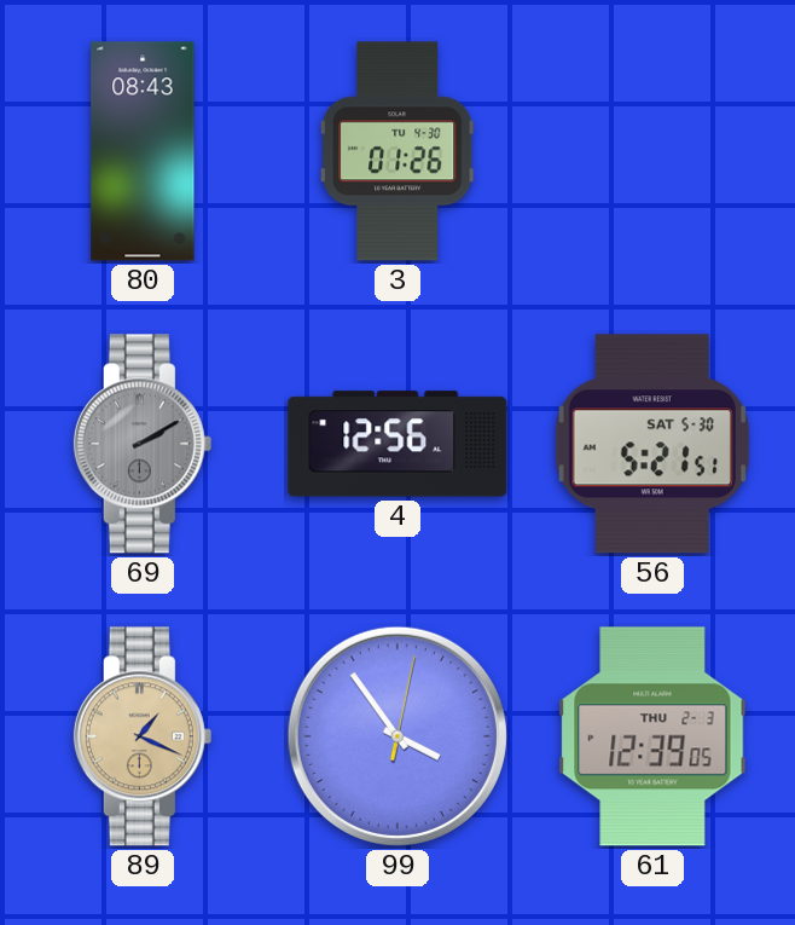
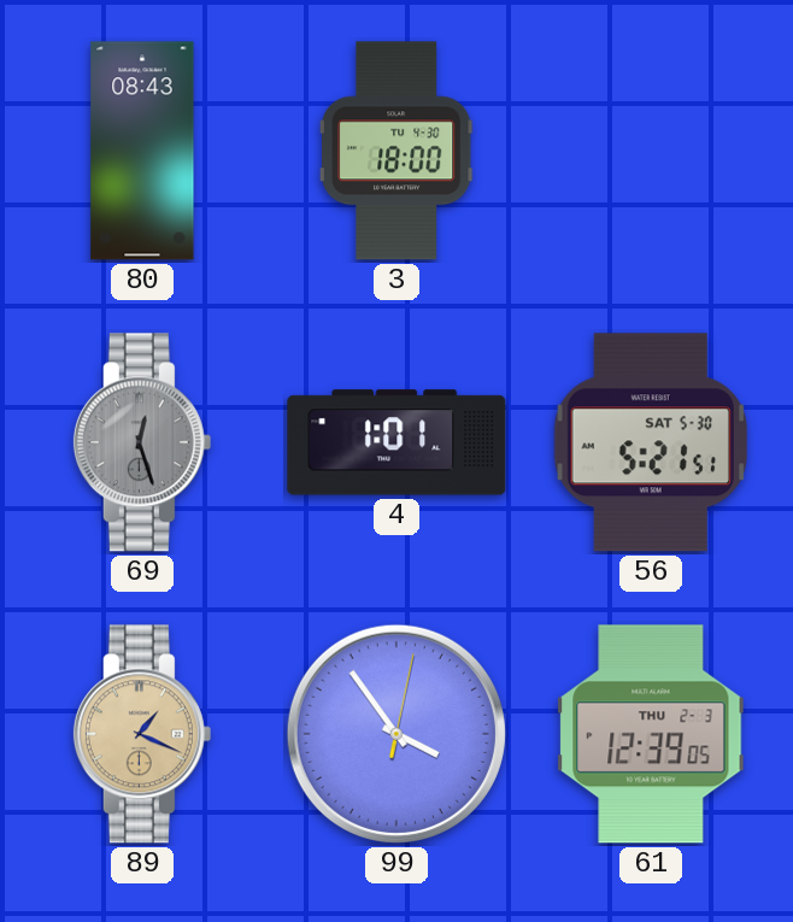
3: 01:26 -> 18:00 (398, 151)
69: 2:10 -> 12:27 (142, 442)
4: 12:56 -> 1:01 (397, 442)
